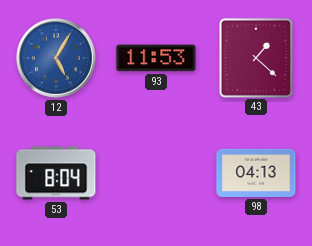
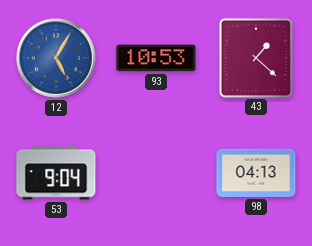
93: 11:53 -> 10:53 (156, 58)
53: 8:04 -> 9:04 (56, 173)
